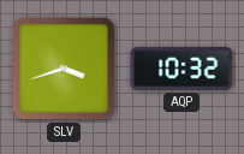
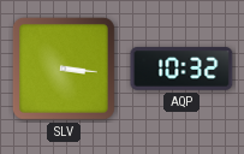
SLV: 3:42 -> 3:16 (64, 69)
